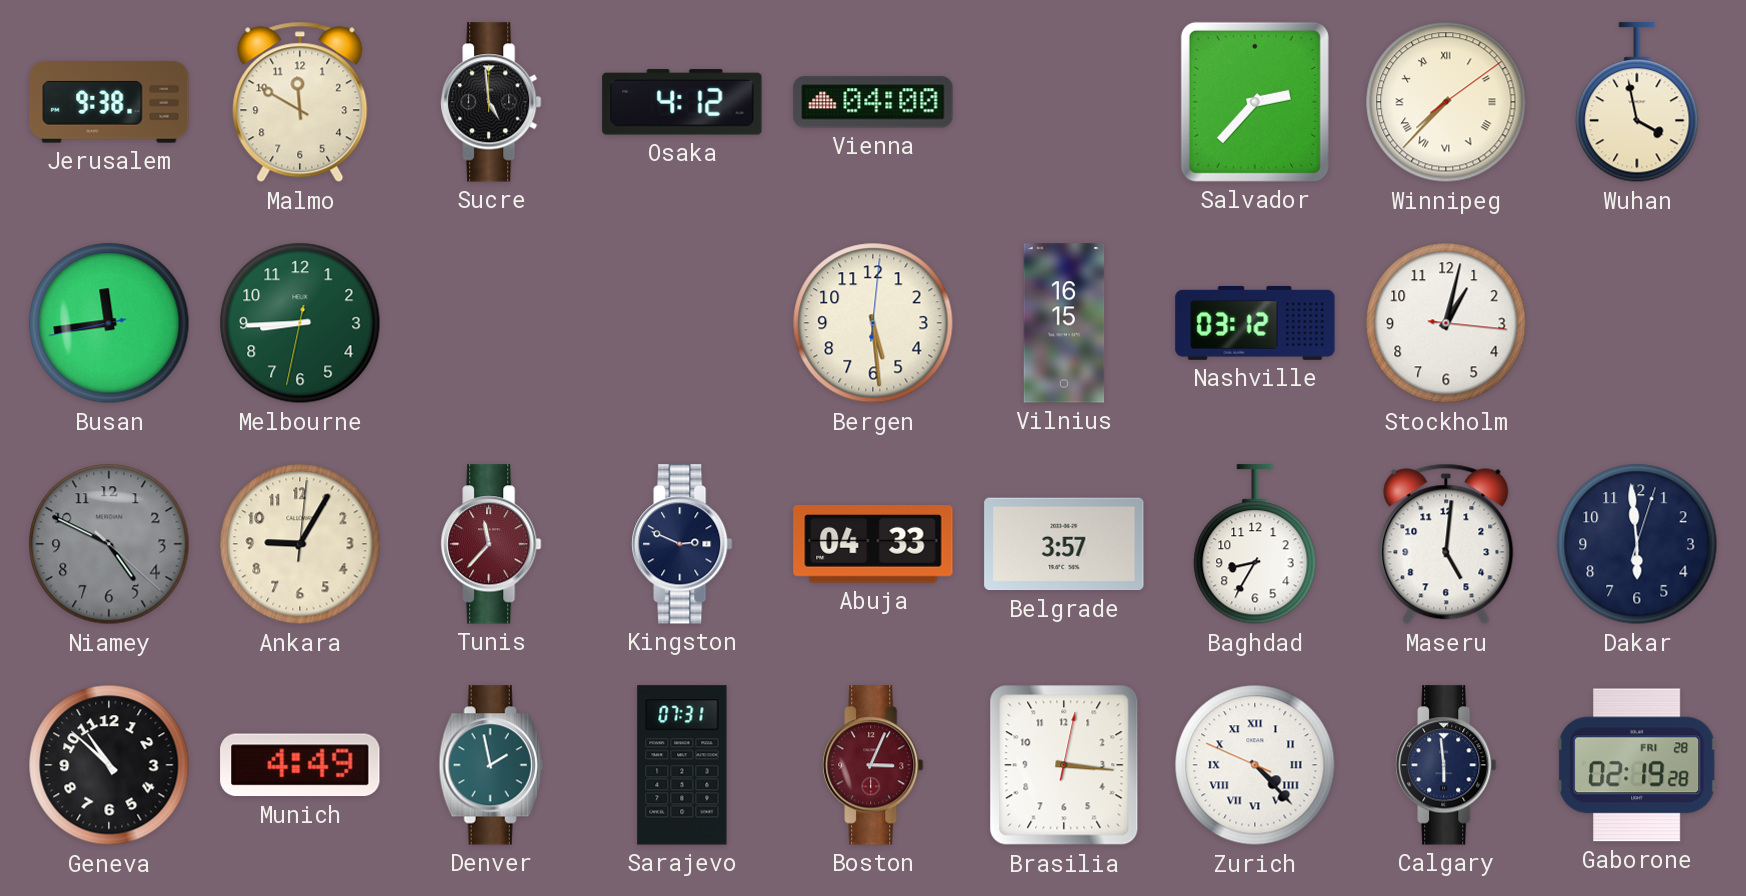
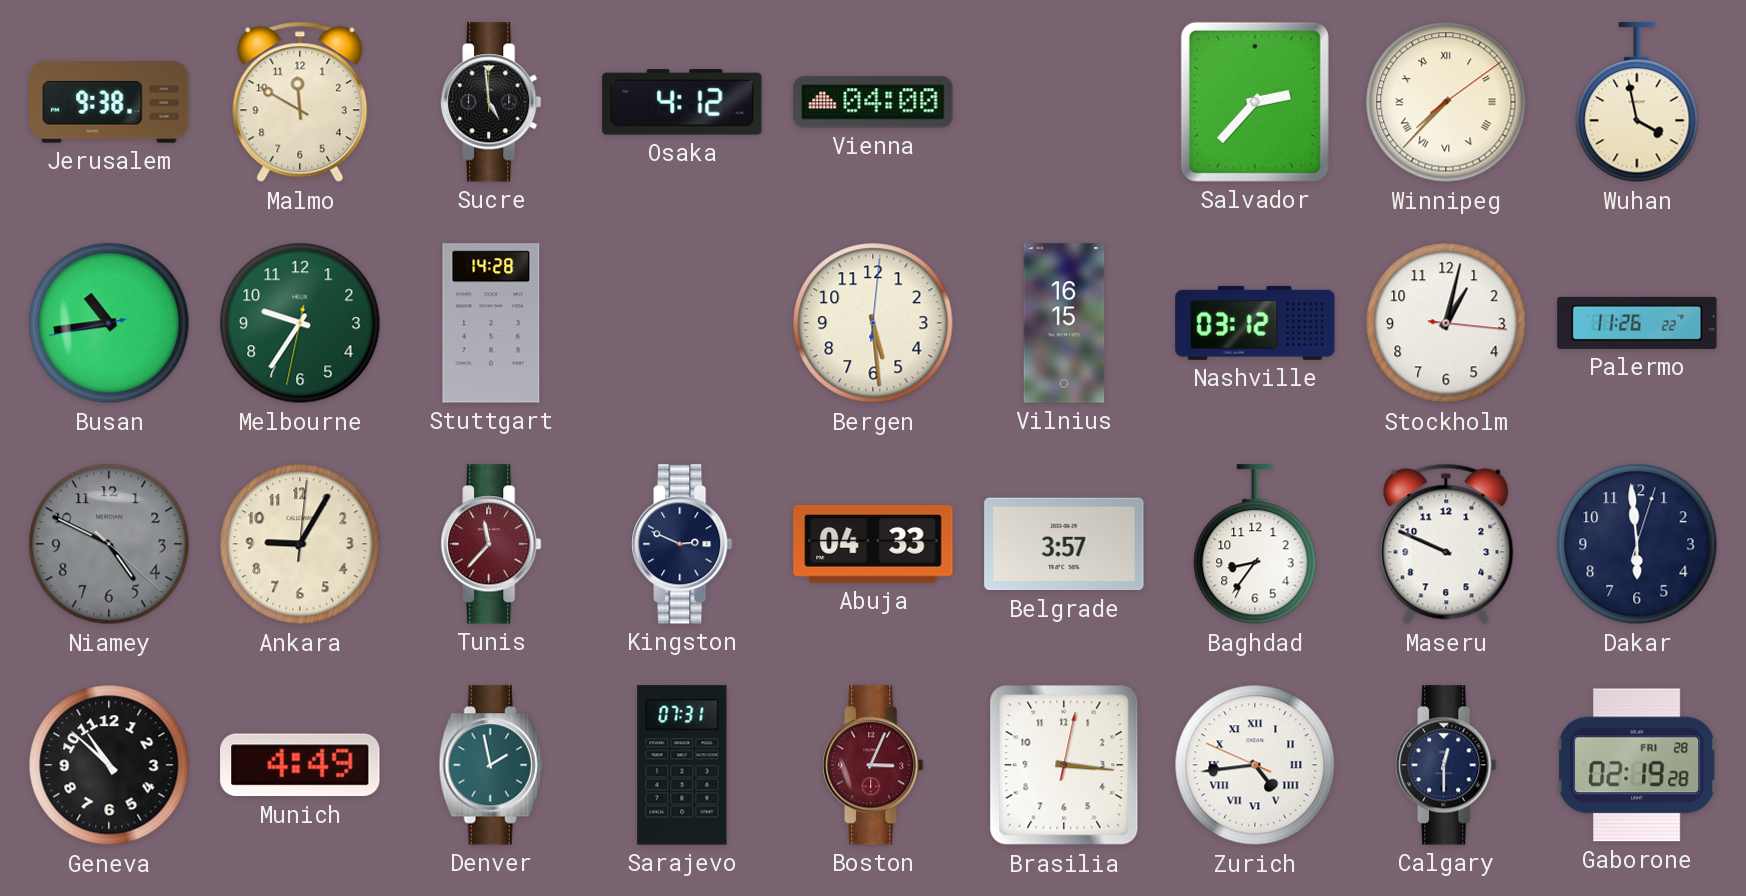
Busan: 11:43 -> 10:43 (109, 323)
Melbourne: 8:44 -> 9:35 (300, 323)
Stuttgart: none -> 14:28 (491, 323)
Palermo: none -> 11:26 (1637, 323)
Baghdad: 8:35 -> 8:36 (1255, 545)
Maseru: 5:01 -> 9:49 (1446, 544)
Zurich: 4:22 -> 4:43 (1255, 765)
Calgary: 5:59 -> 12:30 (1446, 765)
